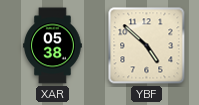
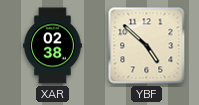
XAR: 05:38 -> 02:38 (53, 46)
